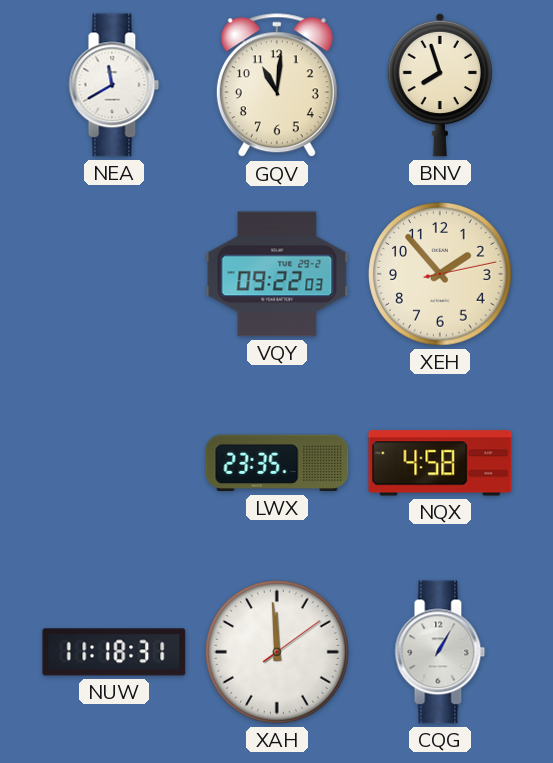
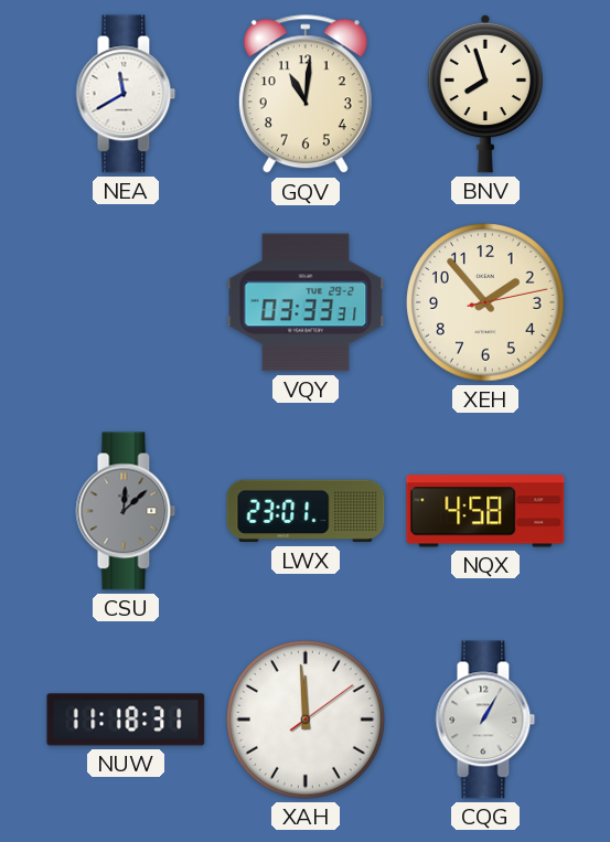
VQY: 09:22 -> 03:33 (306, 302)
CSU: none -> 12:08 (126, 511)
LWX: 23:35 -> 23:01 (306, 511)
